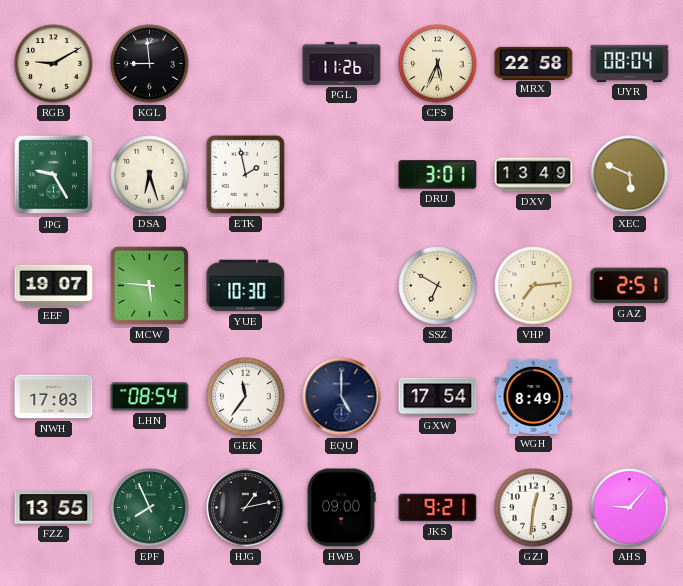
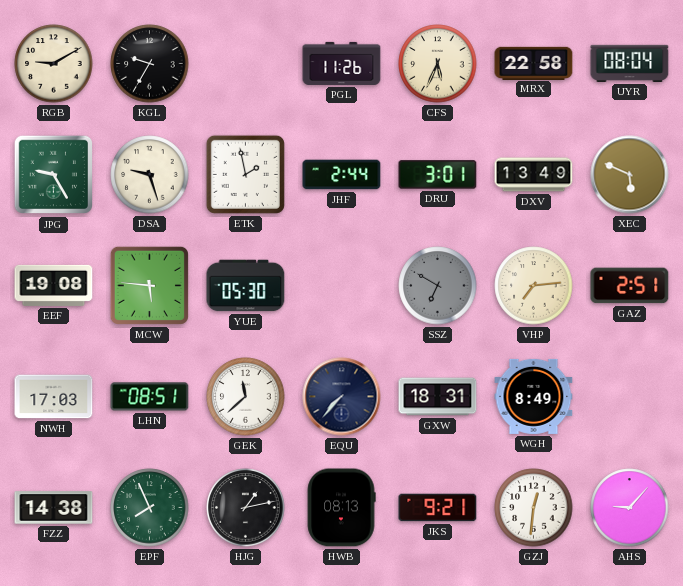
KGL: 8:59 -> 9:35 (150, 64)
DSA: 6:27 -> 9:27 (150, 175)
JHF: none -> 2:44 (342, 175)
EEF: 19:07 -> 19:08 (54, 285)
YUE: 10:30 -> 05:30 (246, 286)
SSZ dial: cream -> grey (438, 286)
LHN: 08:54 -> 08:51 (150, 397)
GEK: 11:36 -> 11:38 (246, 397)
EQU: 5:00 -> 7:37 (342, 397)
GXW: 17:54 -> 18:31 (438, 397)
FZZ: 13:55 -> 14:38 (54, 508)
HWB: 09:00 -> 08:13 (341, 508)
